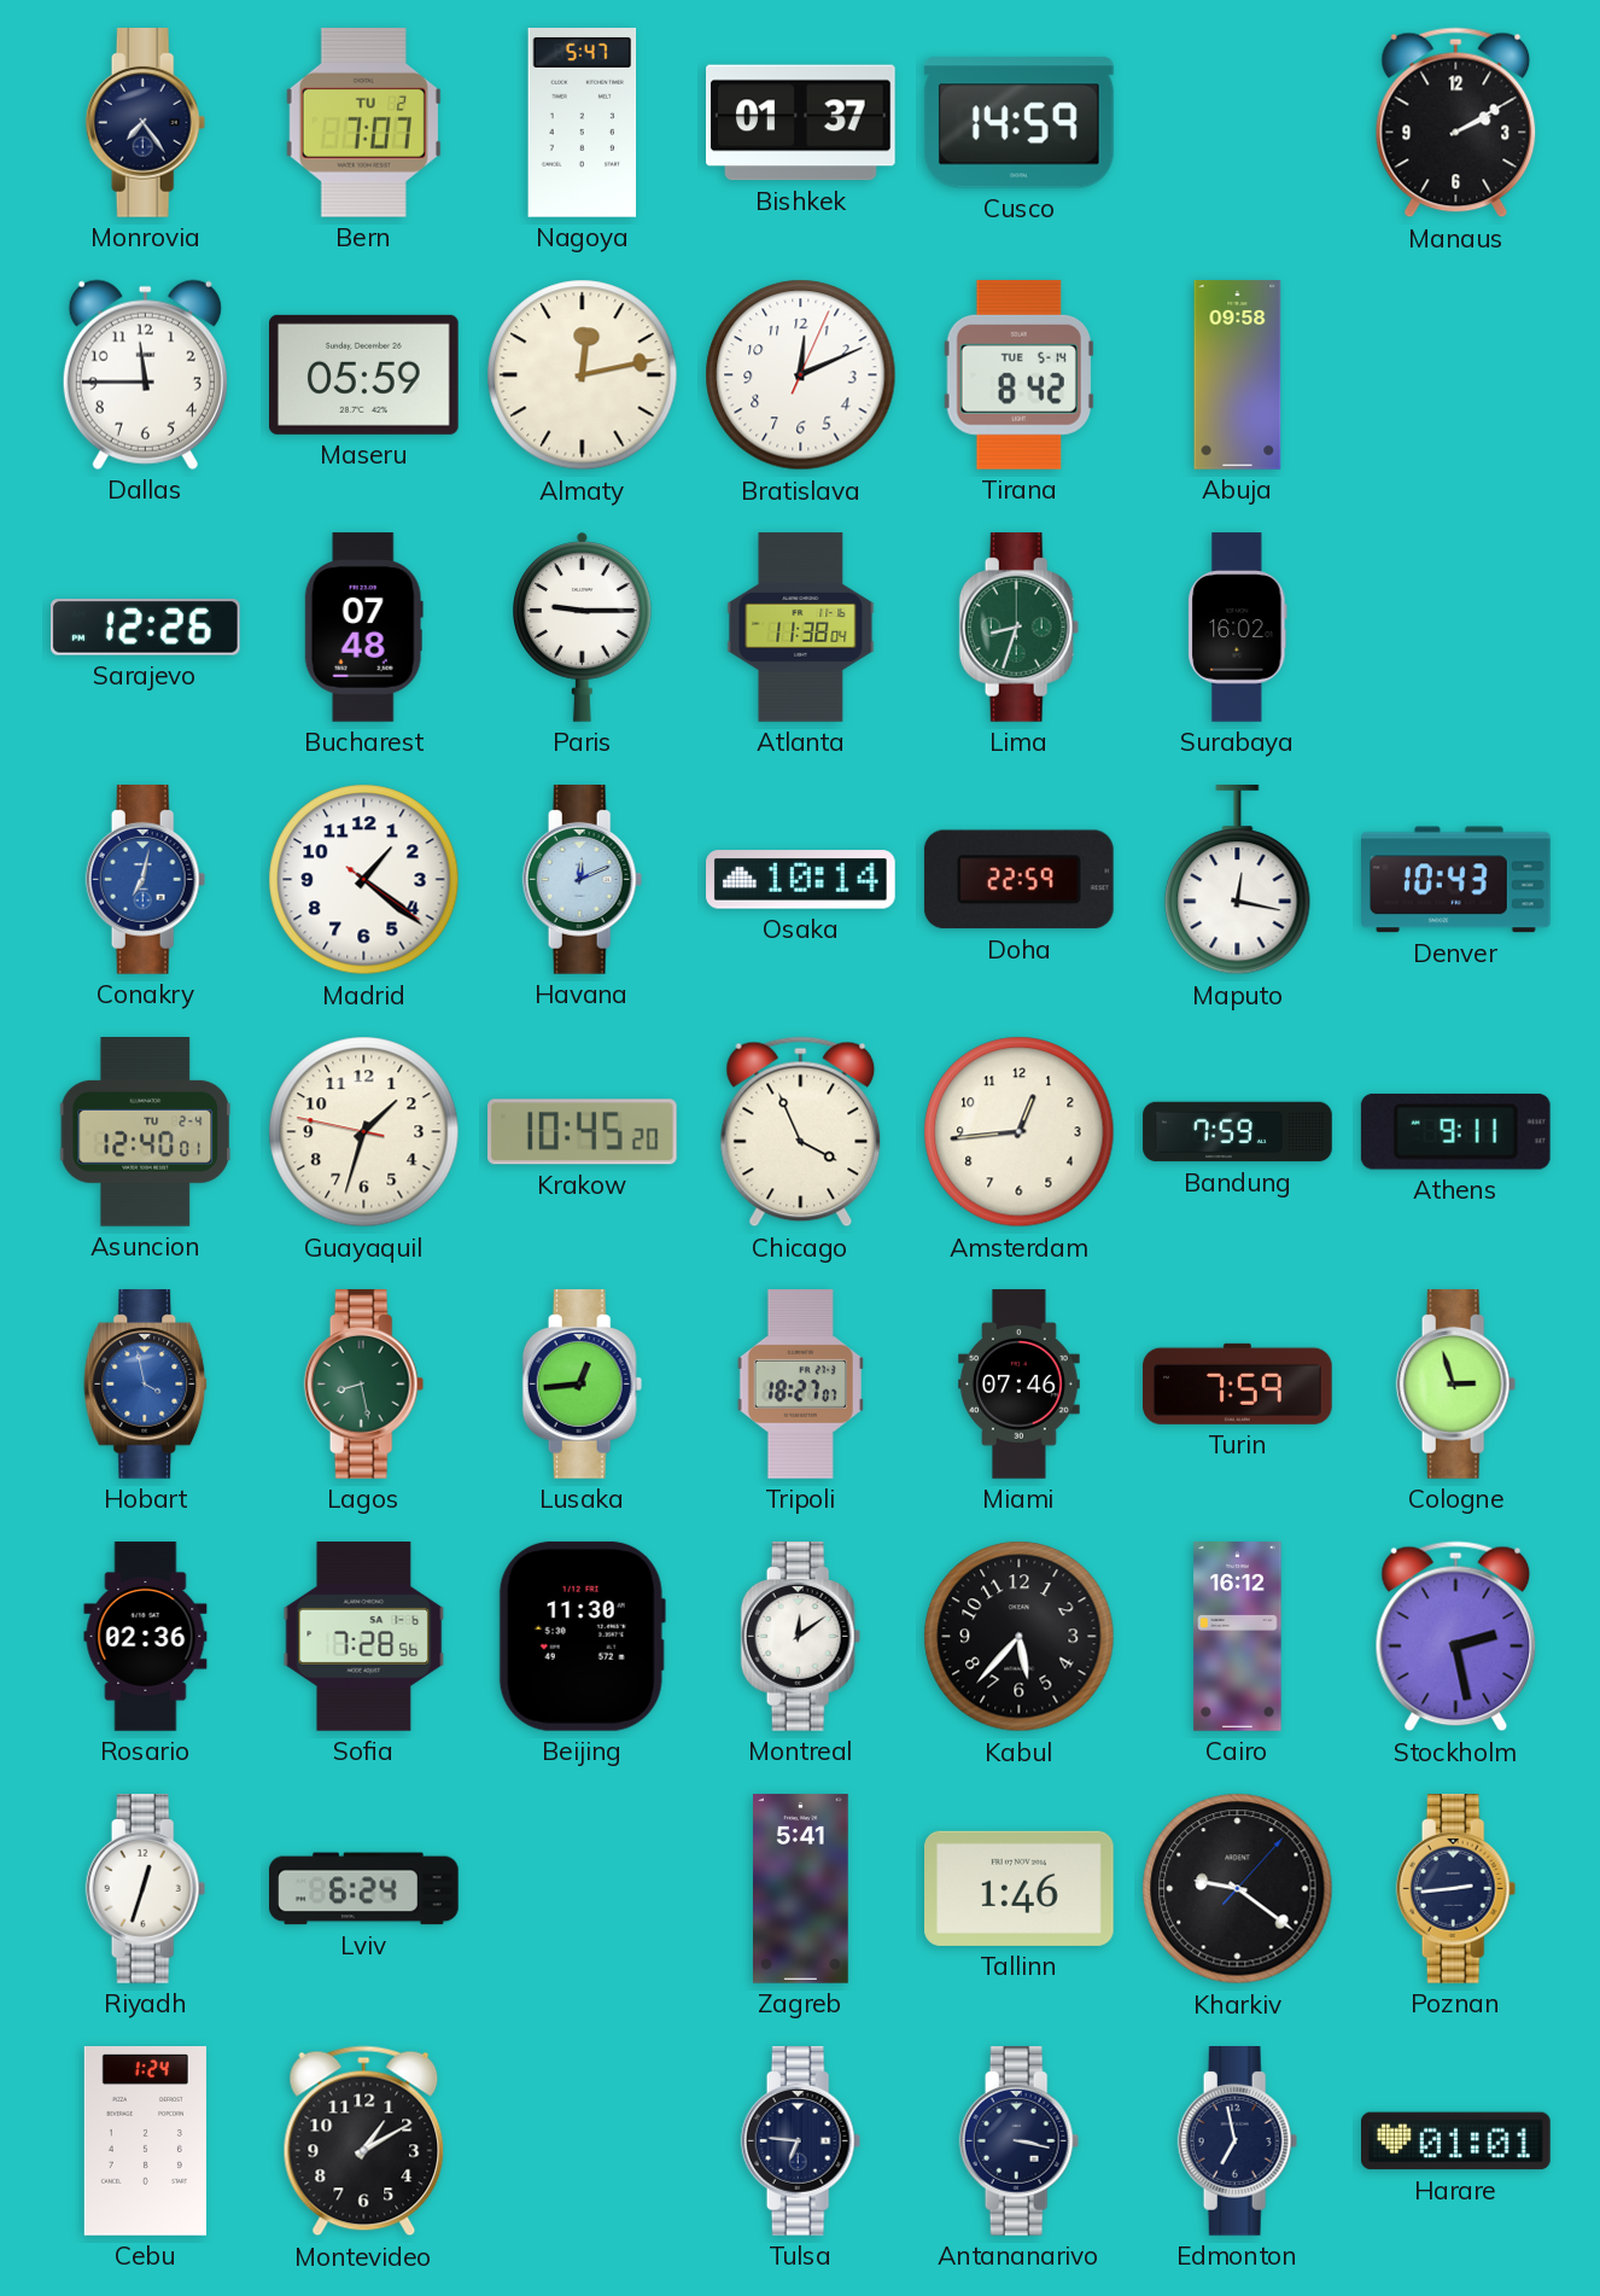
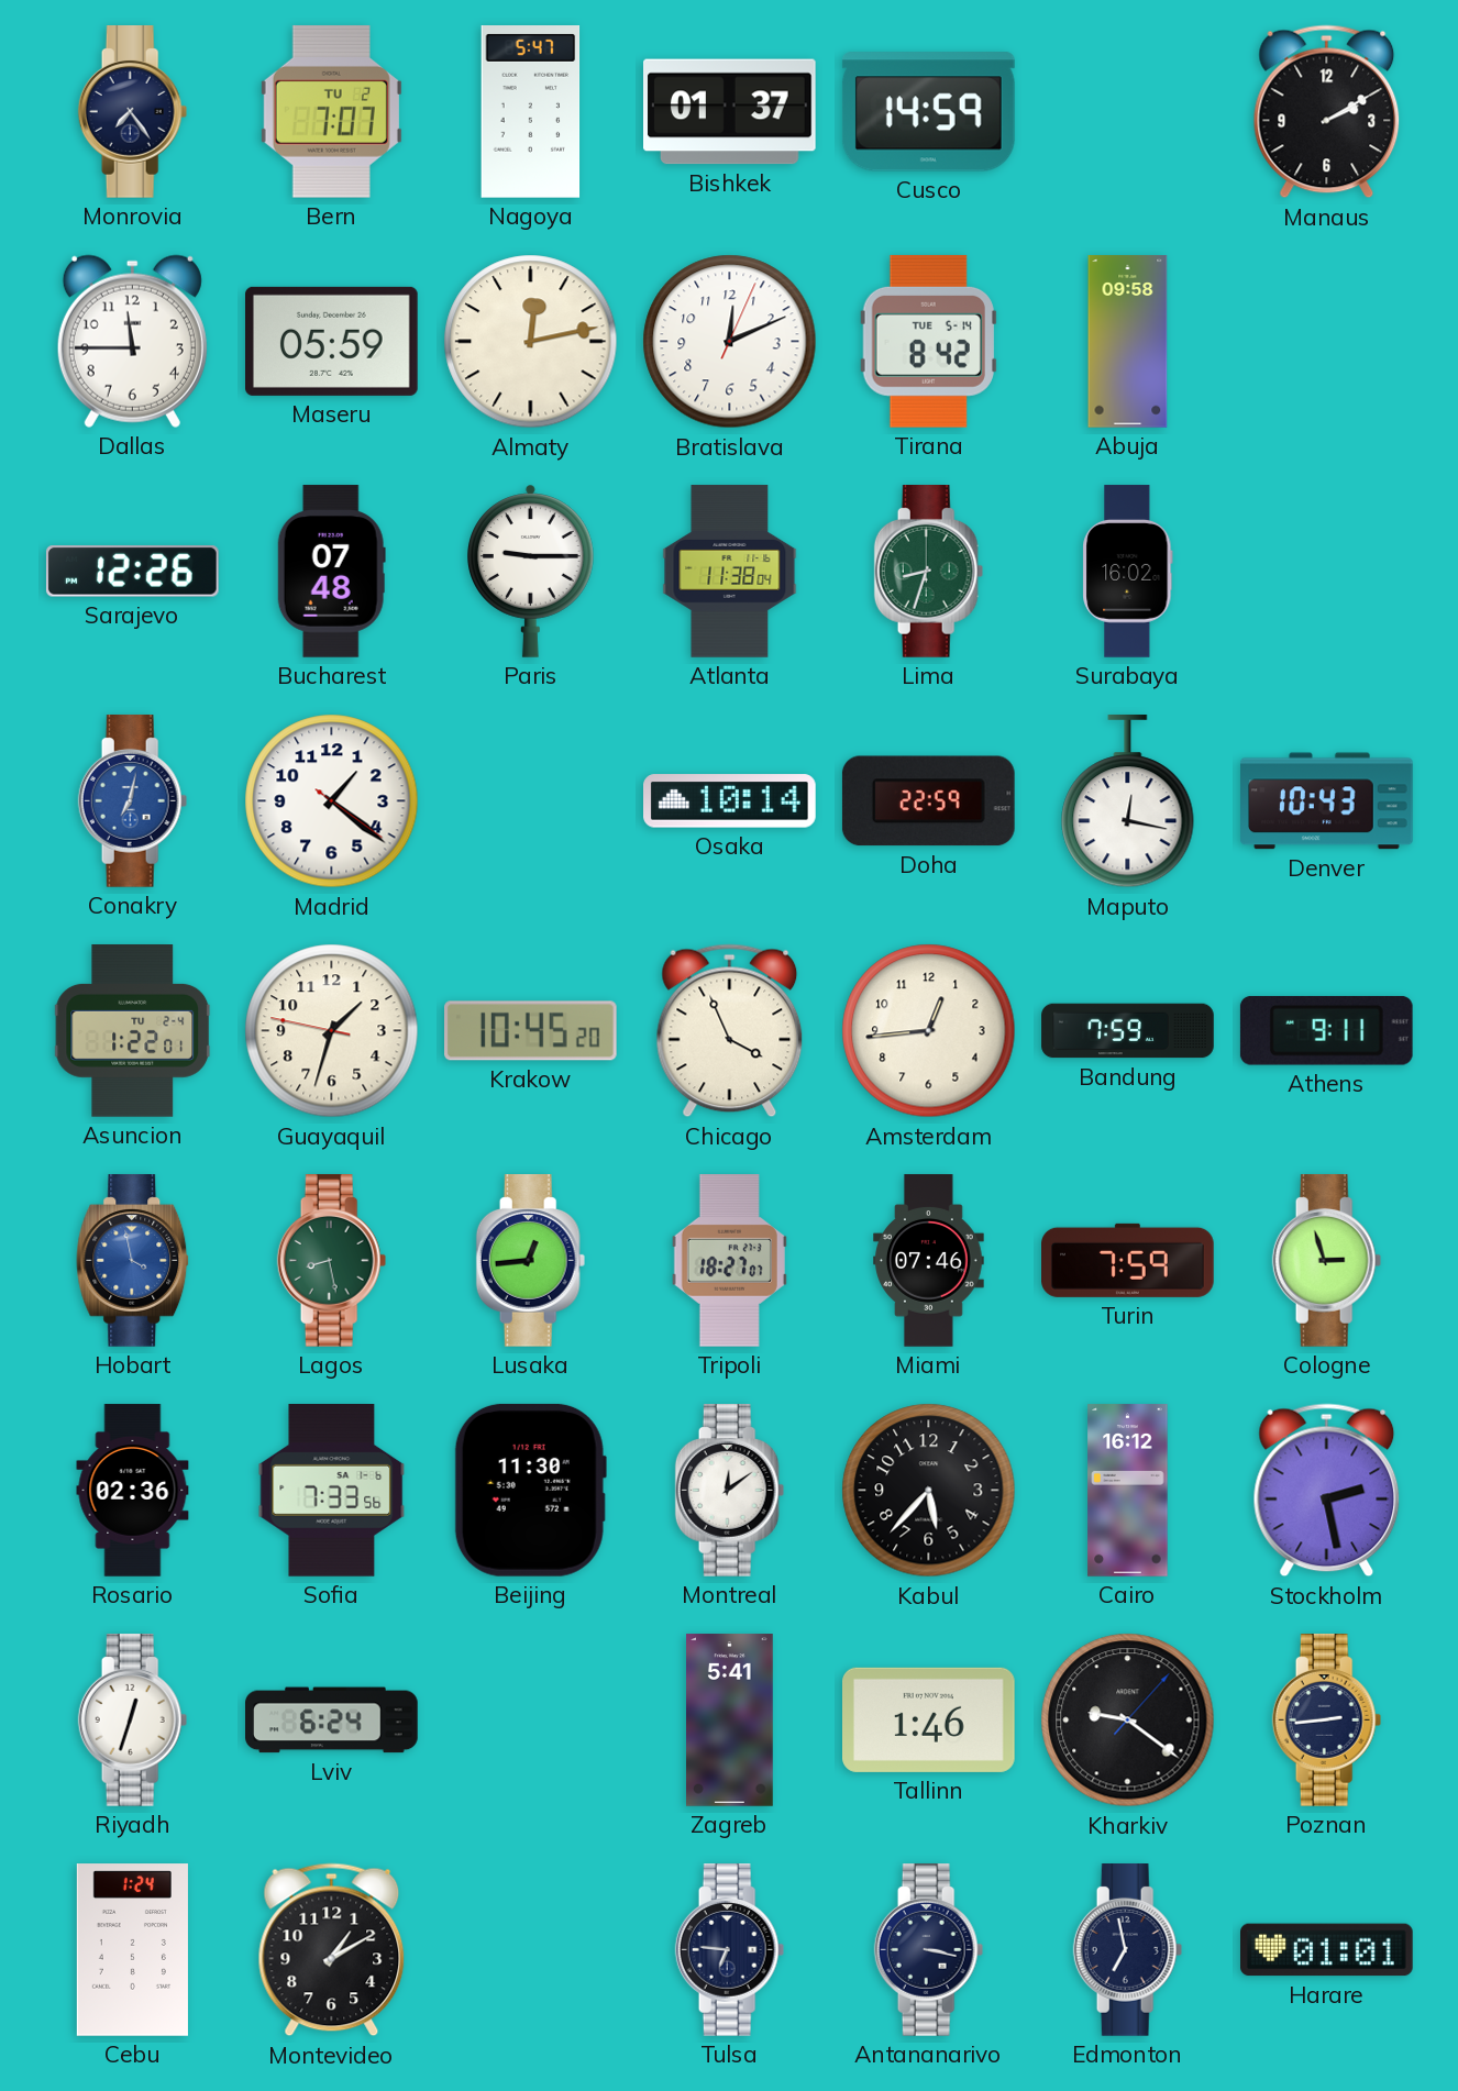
Havana: 12:11 -> none (583, 880)
Asuncion: 12:40 -> 1:22 (133, 1031)
Sofia: 7:28 -> 7:33 (332, 1491)
